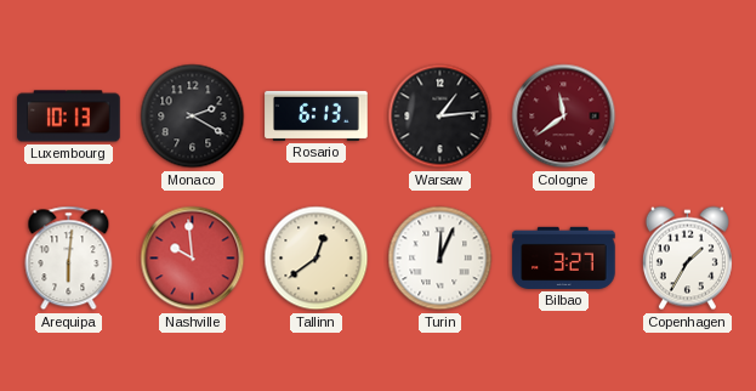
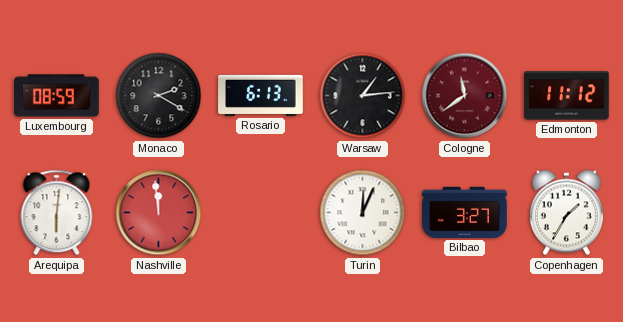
Luxembourg: 10:13 -> 08:59 (57, 96)
Edmonton: none -> 11:12 (567, 96)
Nashville: 9:59 -> 11:59 (159, 213)
Tallinn: 12:39 -> none (317, 259)
